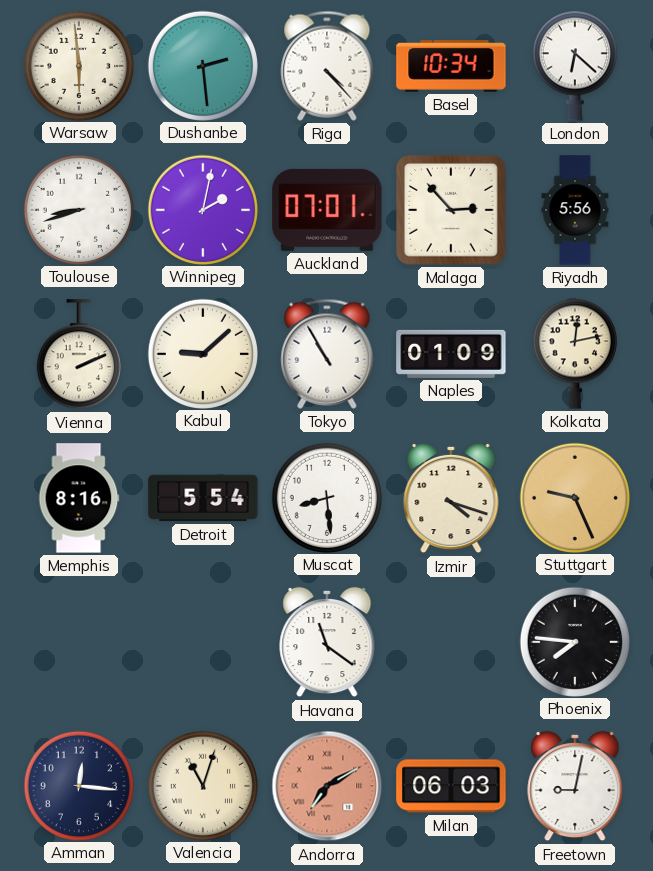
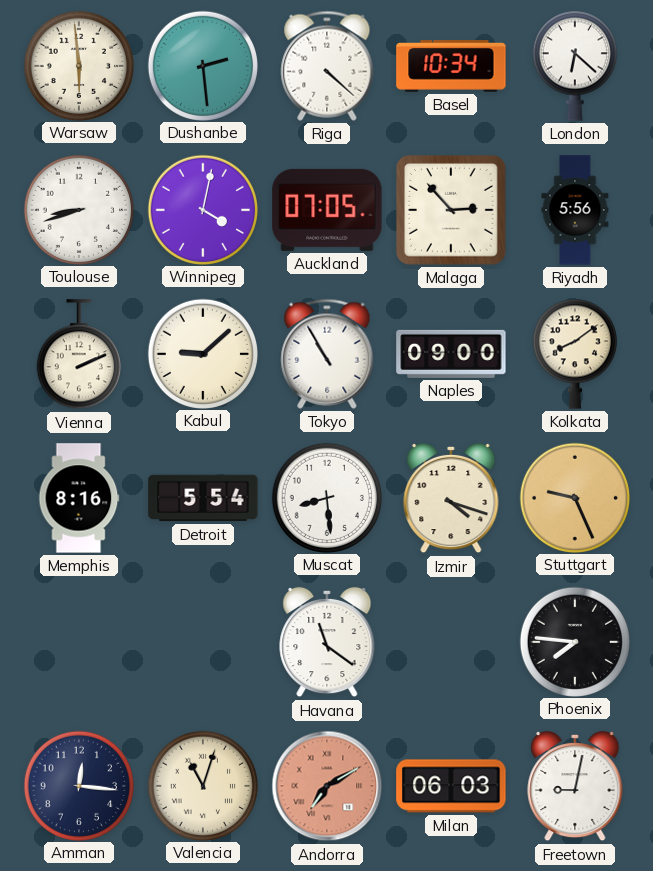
Riga: 4:23 -> 4:22 (327, 66)
Winnipeg: 2:02 -> 4:02 (202, 209)
Auckland: 07:01 -> 07:05 (327, 210)
Naples: 01:09 -> 09:00 (451, 354)
Kolkata: 12:13 -> 8:09 (575, 354)
